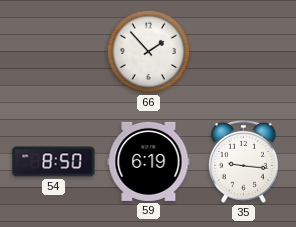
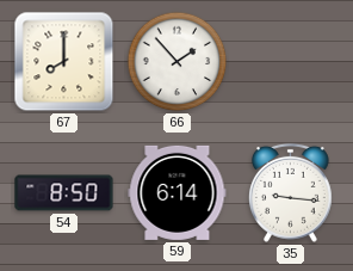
67: none -> 8:00 (64, 62)
59: 6:19 -> 6:14 (178, 192)
